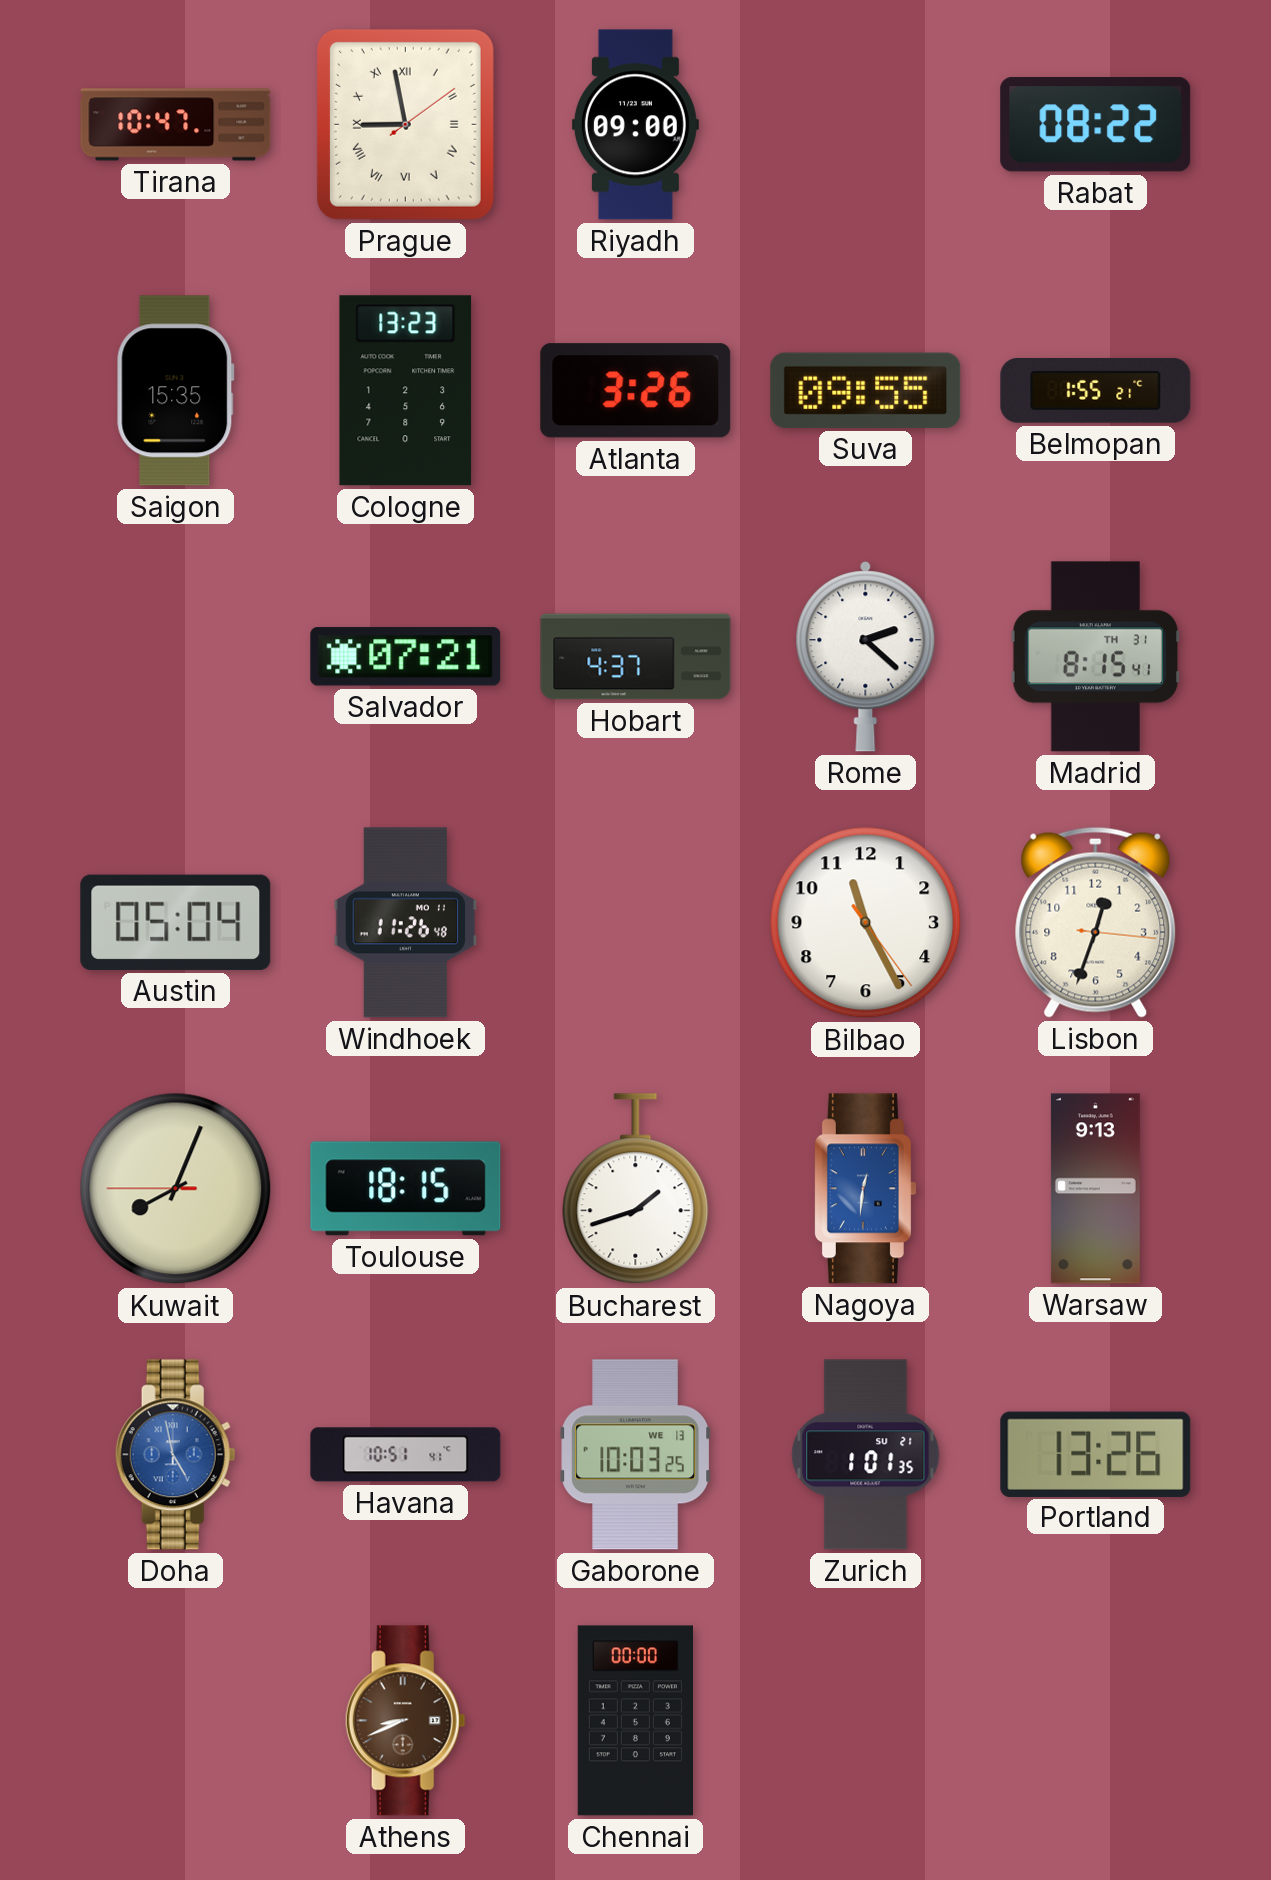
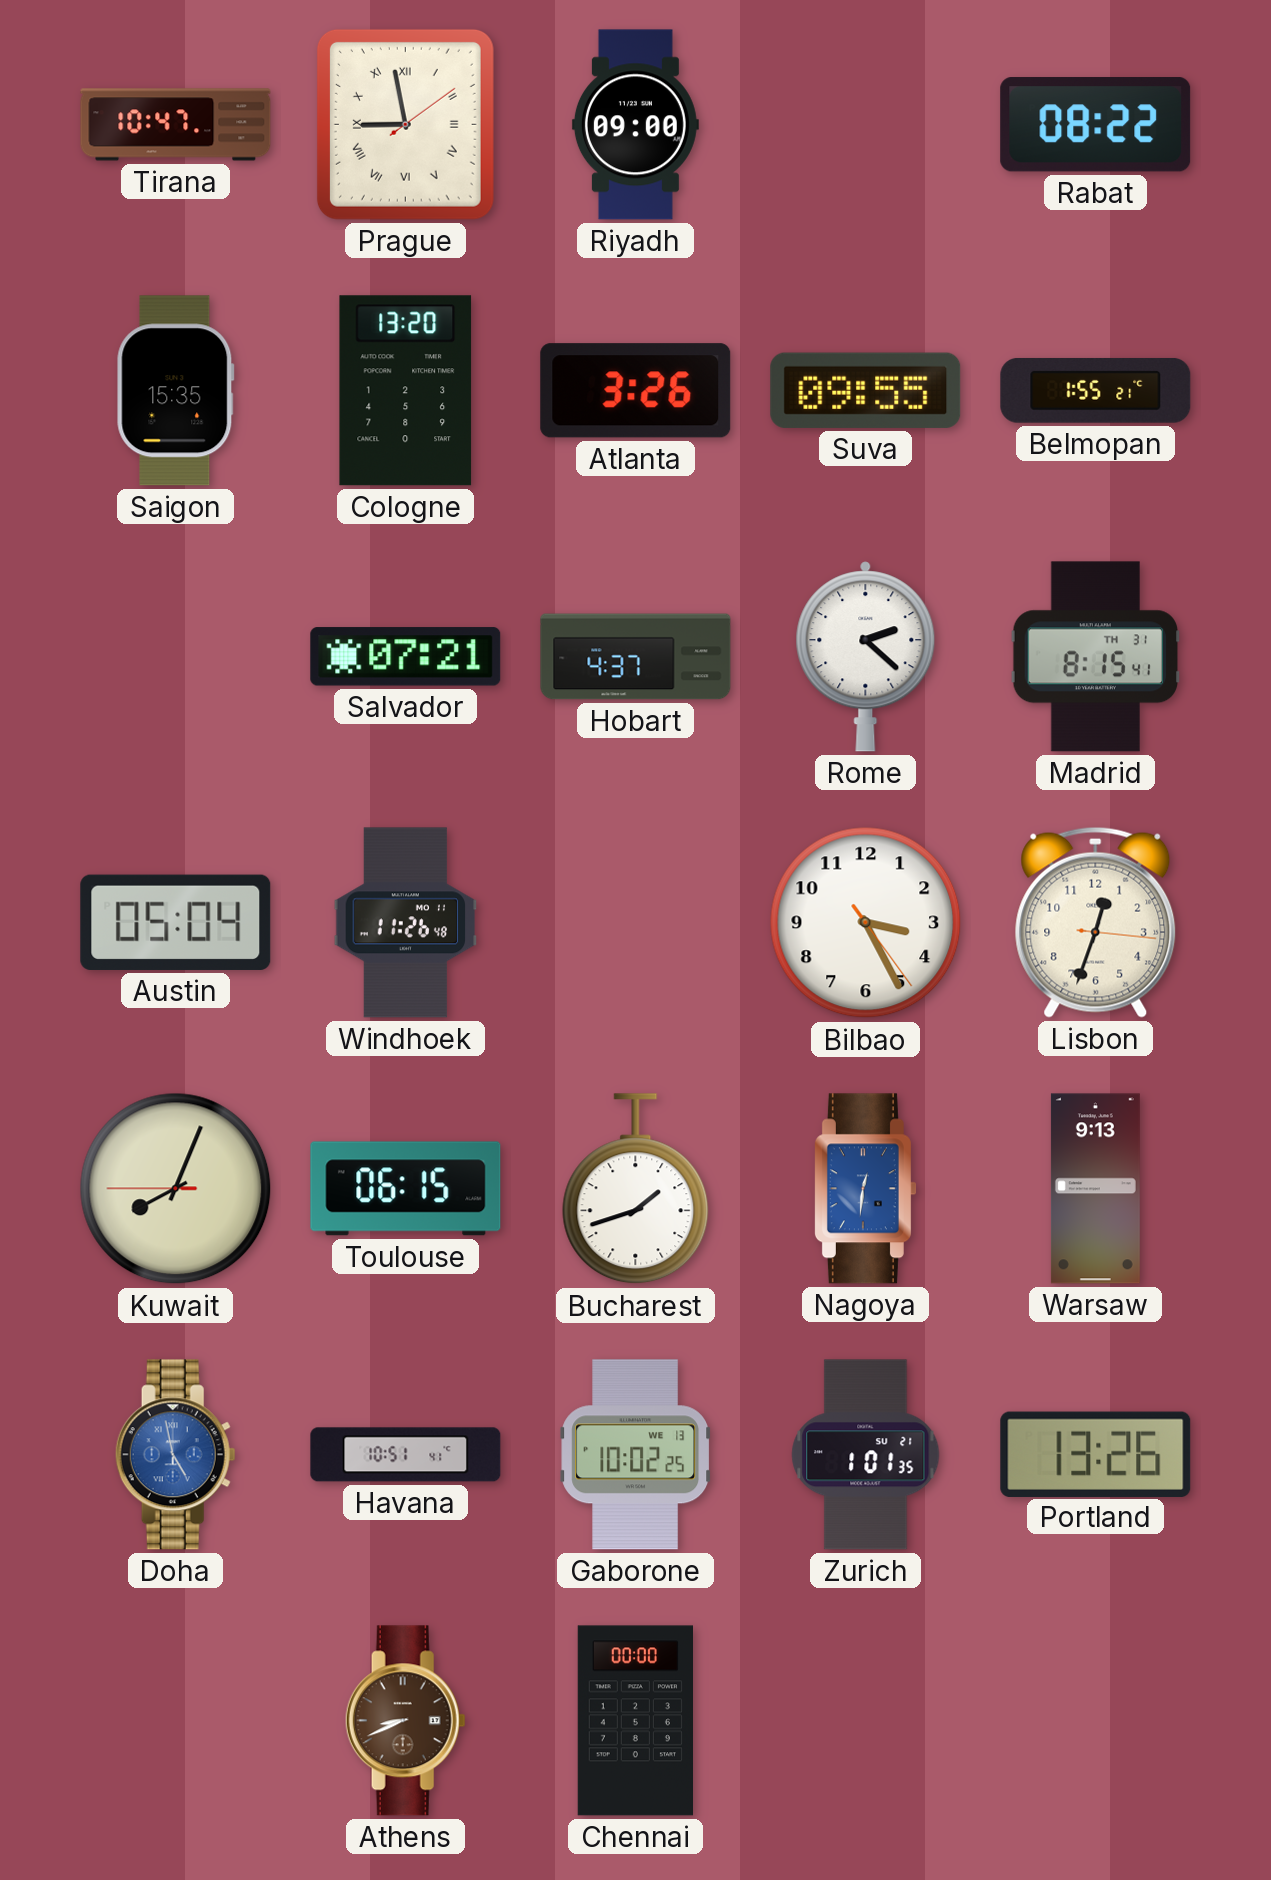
Cologne: 13:23 -> 13:20 (406, 391)
Bilbao: 11:25 -> 3:25 (866, 923)
Toulouse: 18:15 -> 06:15 (406, 1189)
Gaborone: 10:03 -> 10:02 (636, 1455)
